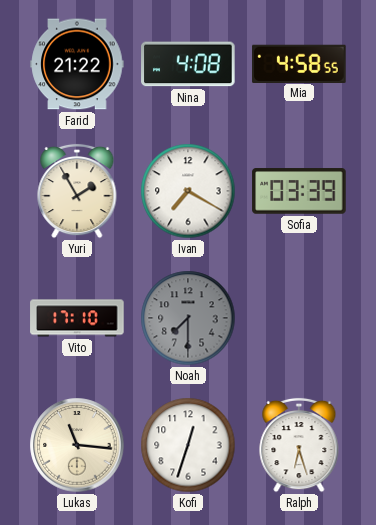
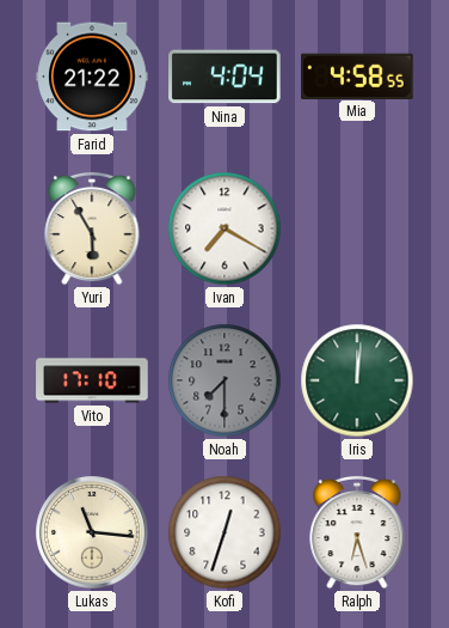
Nina: 4:08 -> 4:04 (224, 77)
Yuri: 1:55 -> 5:55 (92, 228)
Sofia: 03:39 -> none (299, 191)
Iris: none -> 12:01 (357, 380)
